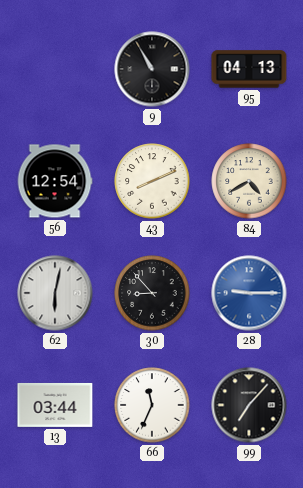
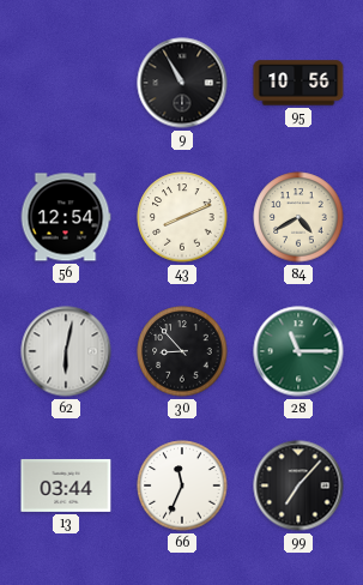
95: 04:13 -> 10:56 (298, 83)
28: 9:15 -> 11:15 (298, 351)
28 dial: blue -> green (298, 351)
